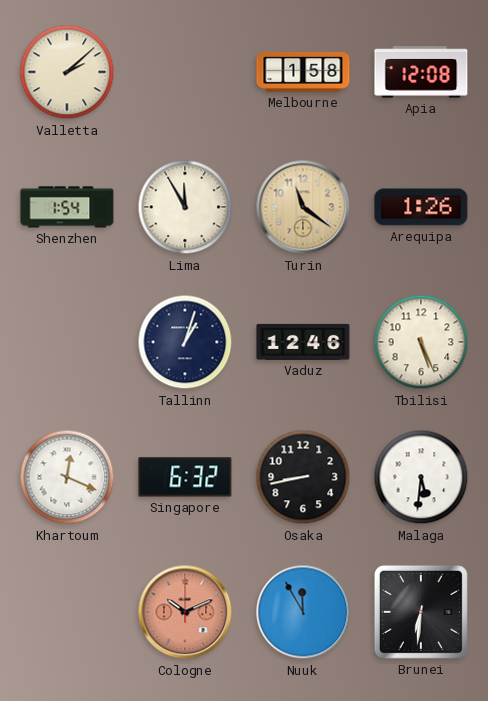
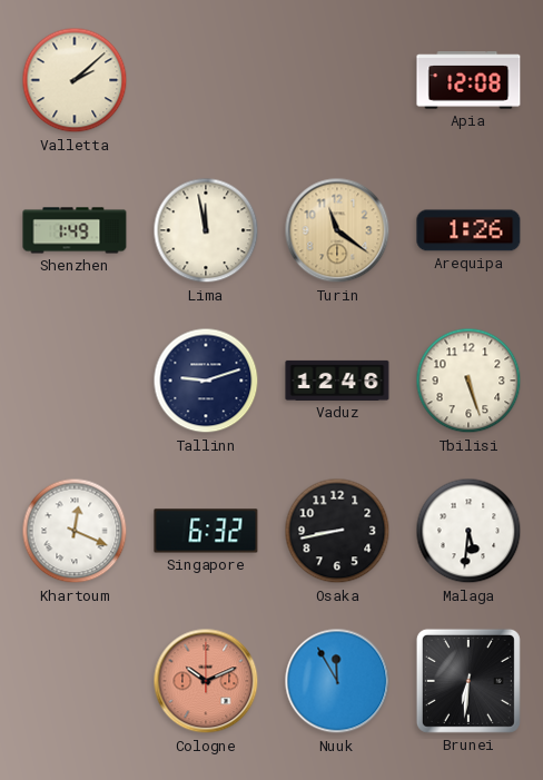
Melbourne: 1:58 -> none (303, 72)
Shenzhen: 1:54 -> 1:49 (75, 230)
Lima: 11:55 -> 11:58 (206, 230)
Tallinn: 1:03 -> 9:12 (206, 381)
Tbilisi: 5:26 -> 5:27 (468, 381)
